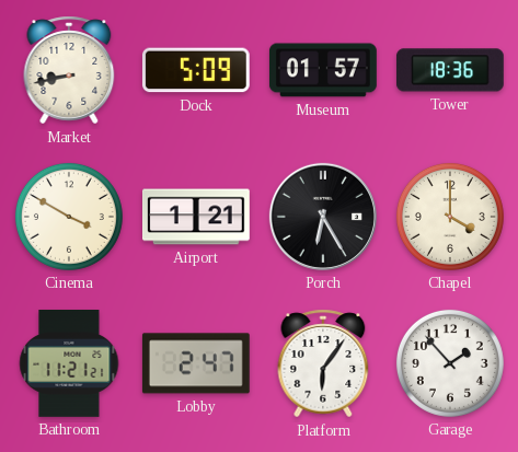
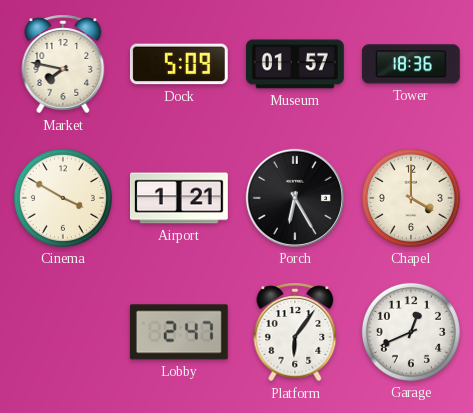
Market: 8:43 -> 7:47 (63, 64)
Bathroom: 11:21 -> none (69, 364)
Garage: 1:53 -> 12:41 (411, 332)
